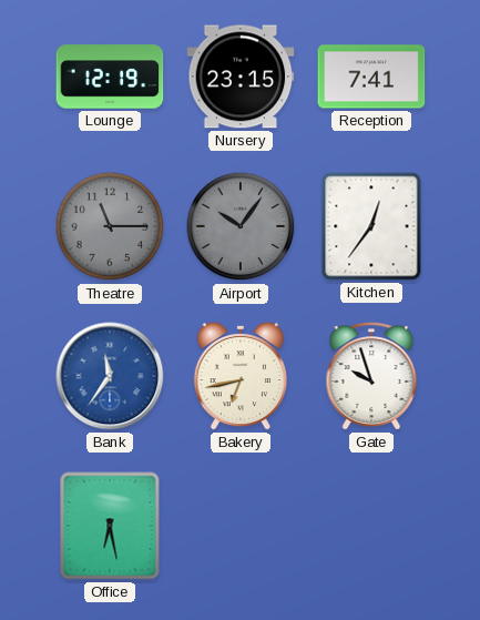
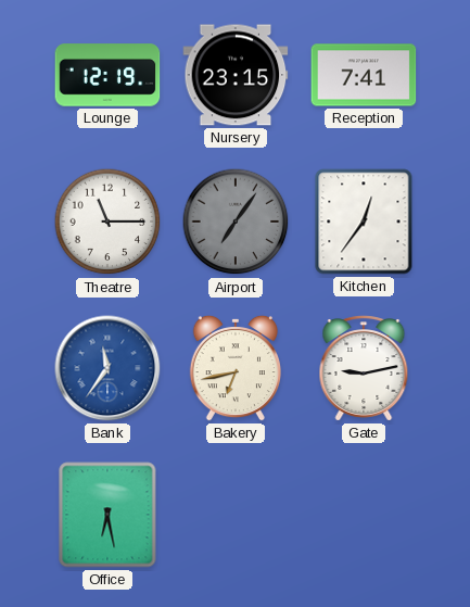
Theatre dial: grey -> white (107, 222)
Airport: 10:06 -> 7:06 (236, 222)
Gate: 9:57 -> 9:13 (364, 368)
